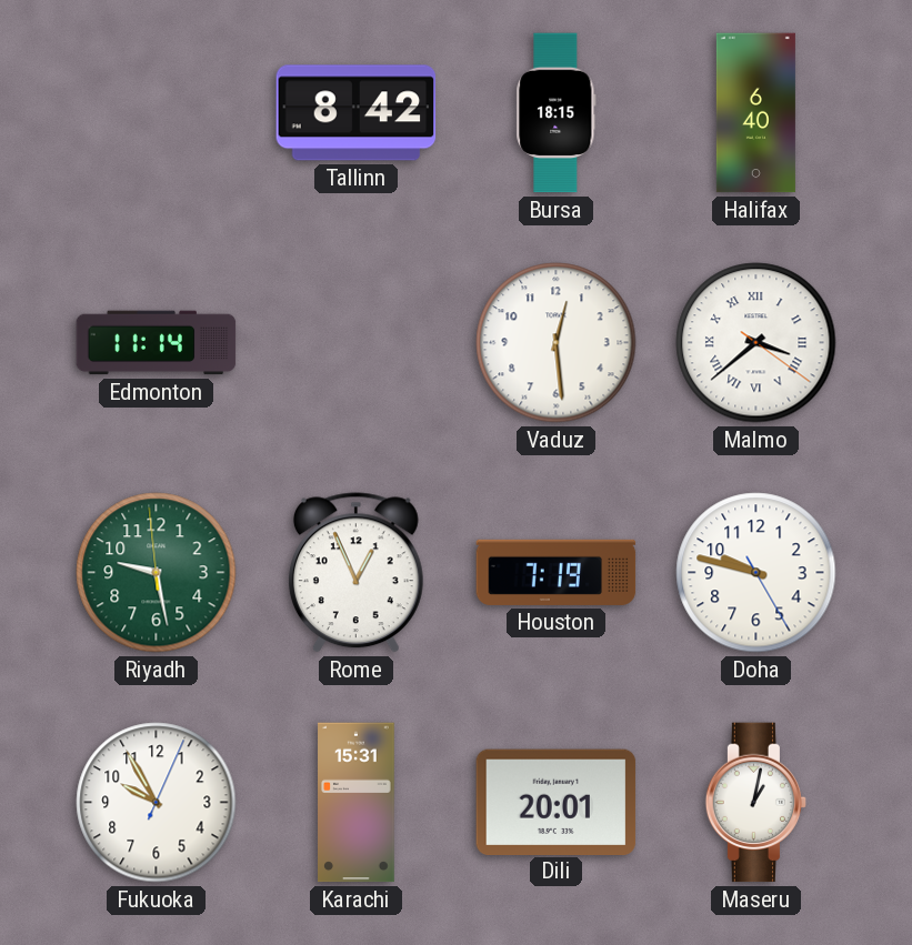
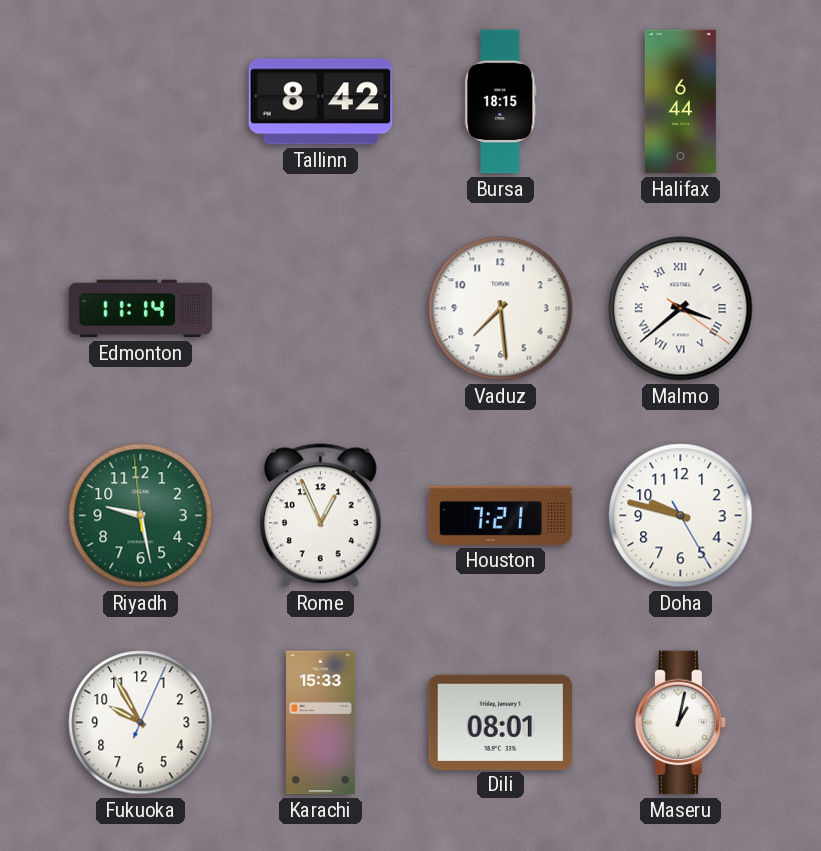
Halifax: 6:40 -> 6:44 (680, 102)
Vaduz: 12:29 -> 7:29 (501, 309)
Houston: 7:19 -> 7:21 (501, 515)
Karachi: 15:31 -> 15:33 (321, 723)
Dili: 20:01 -> 08:01 (501, 722)
